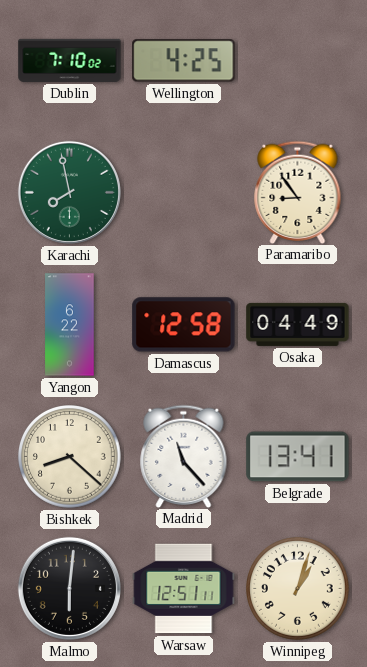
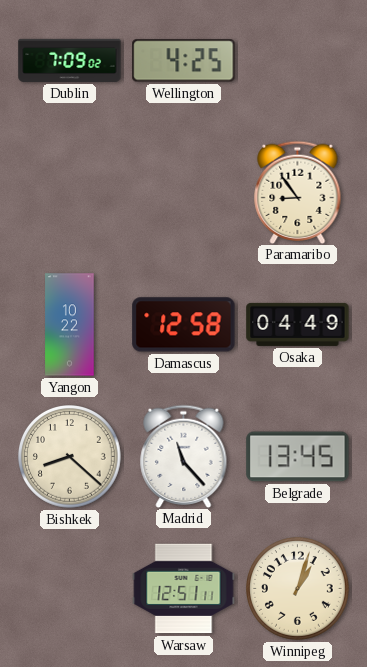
Dublin: 7:10 -> 7:09 (70, 60)
Karachi: 7:58 -> none (69, 192)
Yangon: 6:22 -> 10:22 (70, 325)
Belgrade: 13:41 -> 13:45 (298, 457)
Malmo: 6:01 -> none (69, 588)
